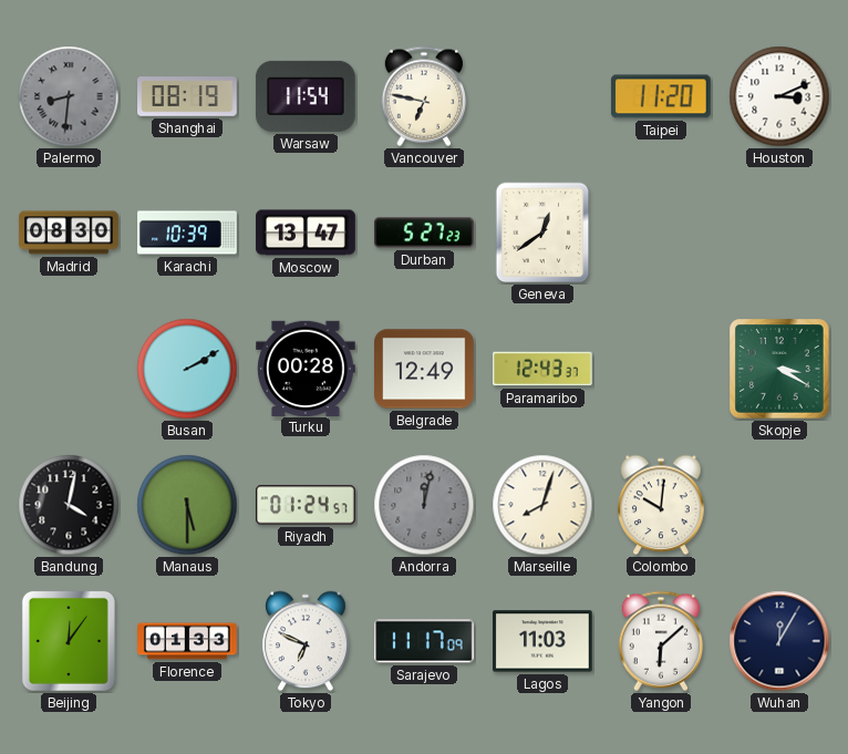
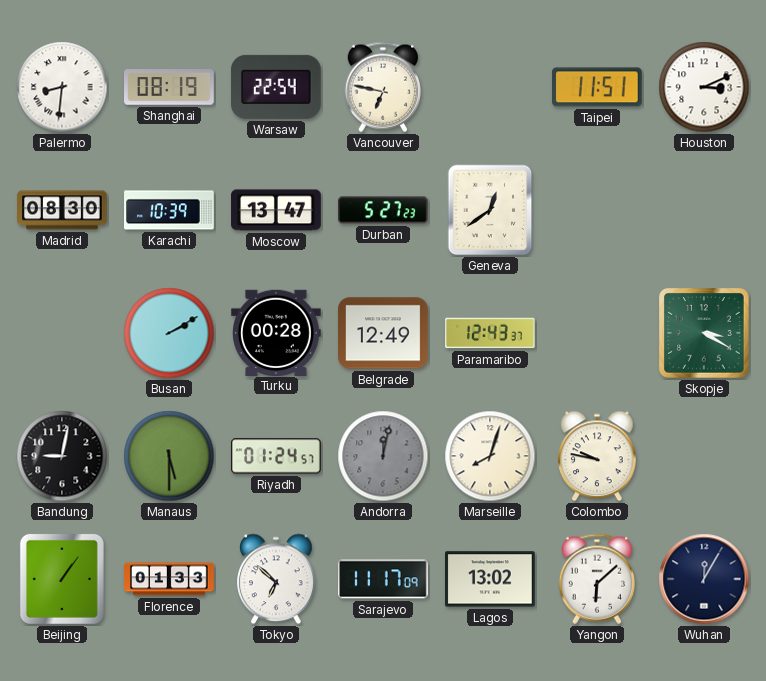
Palermo dial: grey -> white (62, 87)
Warsaw: 11:54 -> 22:54 (276, 87)
Taipei: 11:20 -> 11:51 (597, 87)
Bandung: 4:02 -> 9:02 (62, 456)
Colombo: 10:01 -> 9:47 (597, 456)
Beijing: 12:06 -> 1:06 (62, 579)
Tokyo: 6:49 -> 6:52 (276, 579)
Lagos: 11:03 -> 13:02 (491, 579)
